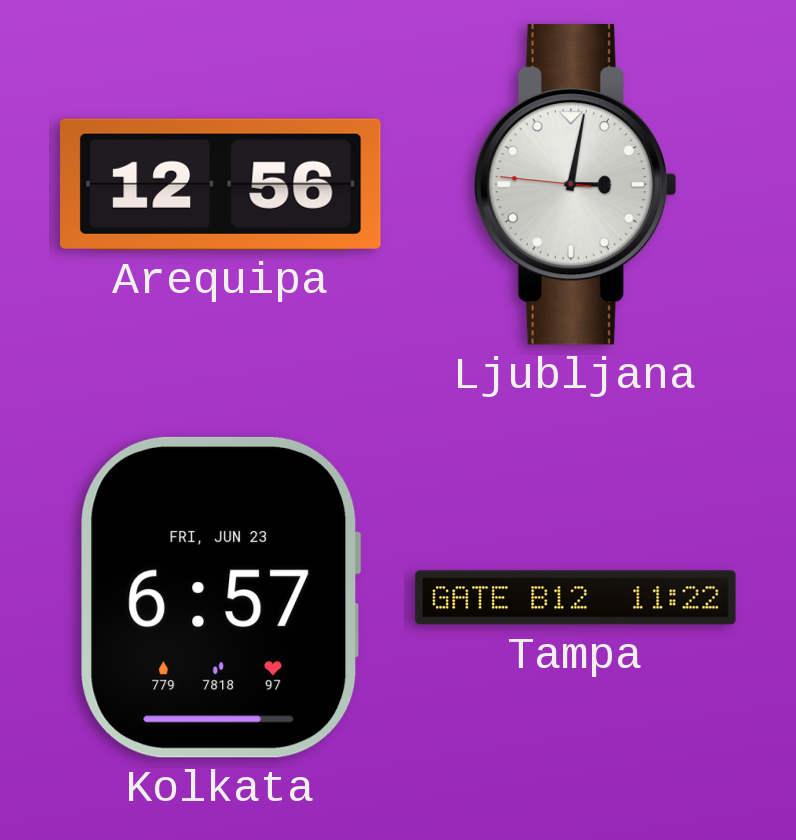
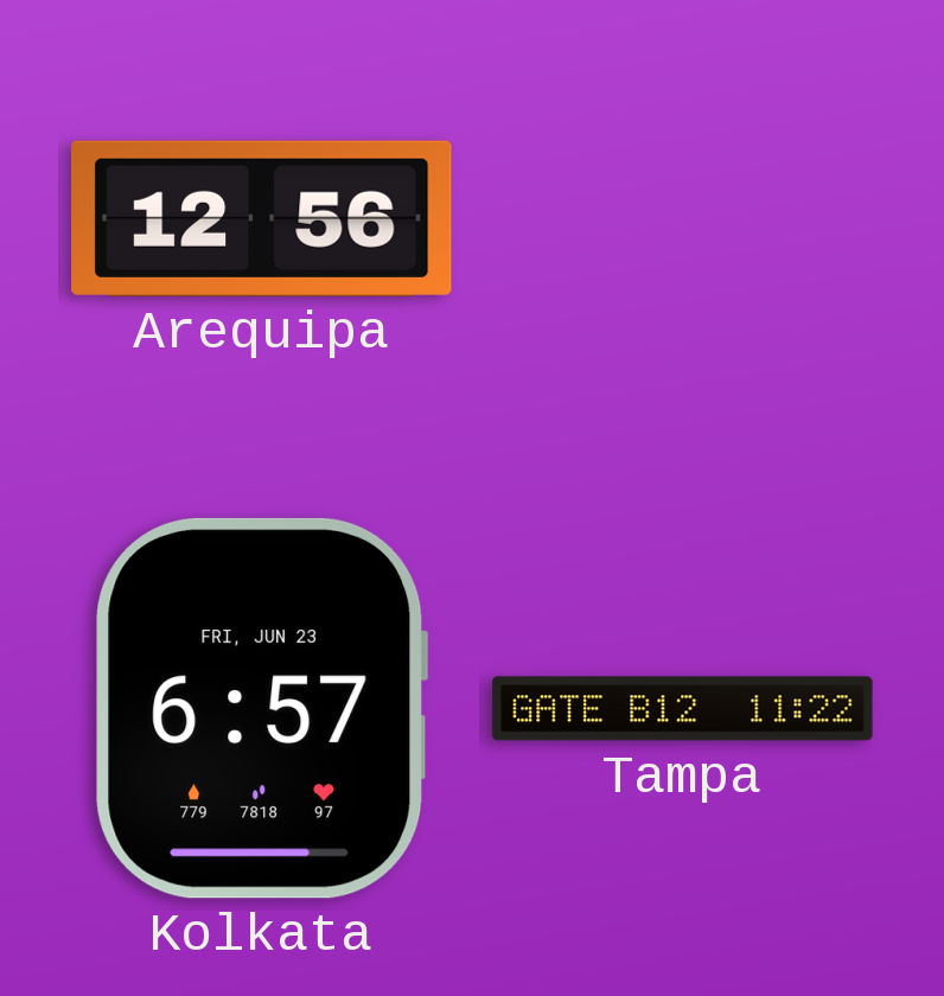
Ljubljana: 3:01 -> none (575, 184)
